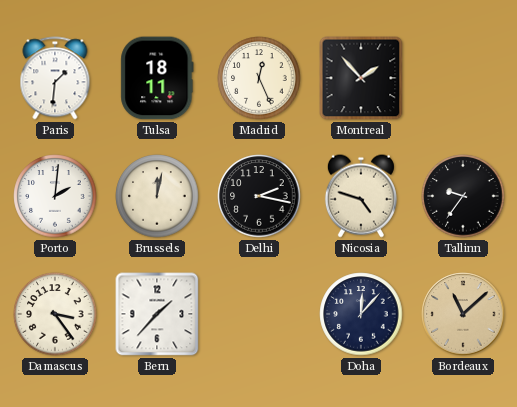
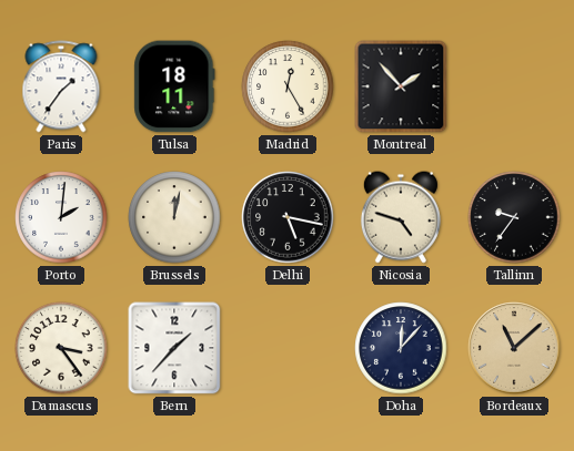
Paris: 1:31 -> 1:36 (61, 86)
Madrid: 12:26 -> 12:25 (288, 86)
Delhi: 2:17 -> 5:17 (288, 217)
